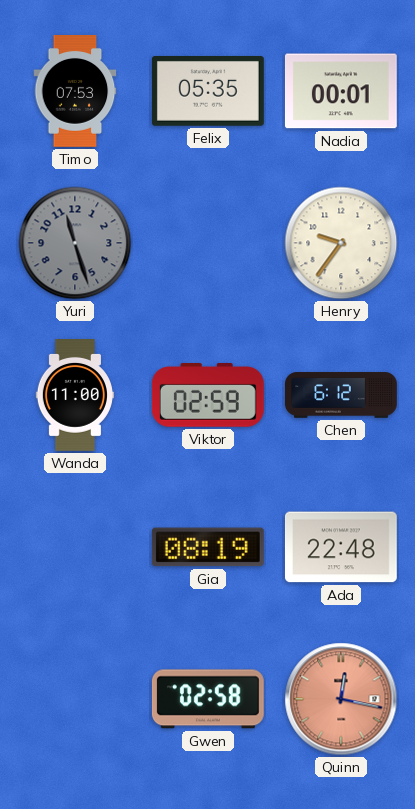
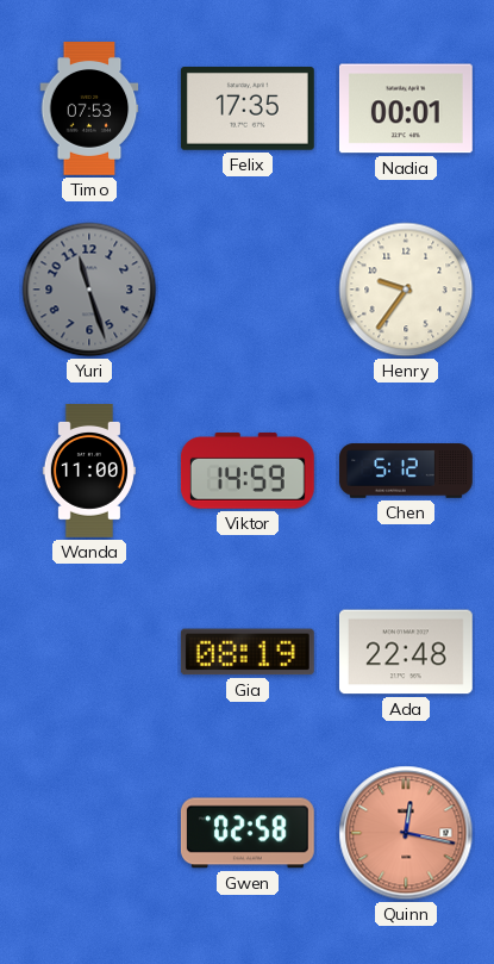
Felix: 05:35 -> 17:35 (248, 110)
Viktor: 02:59 -> 14:59 (248, 471)
Chen: 6:12 -> 5:12 (407, 471)
